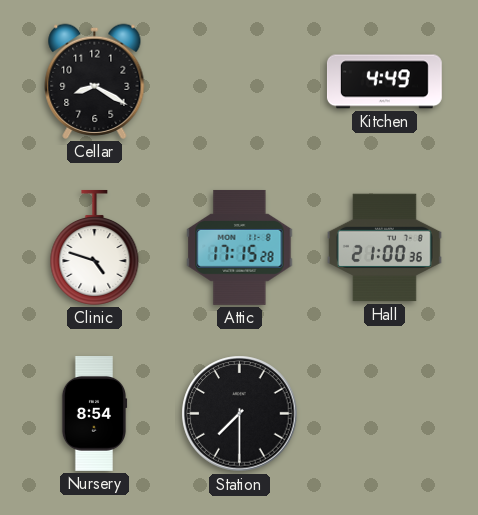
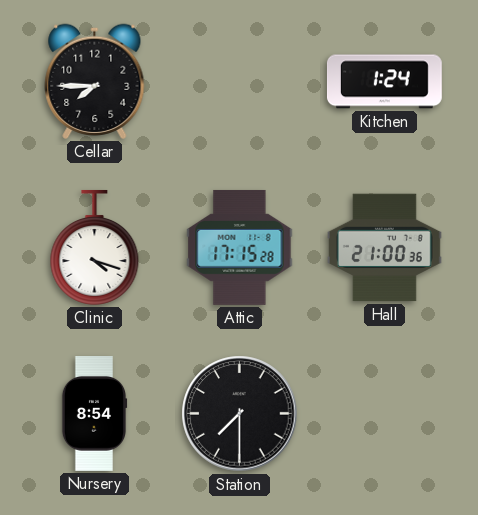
Cellar: 8:20 -> 7:45 (95, 81)
Kitchen: 4:49 -> 1:24 (384, 82)
Clinic: 4:48 -> 4:18 (95, 247)
